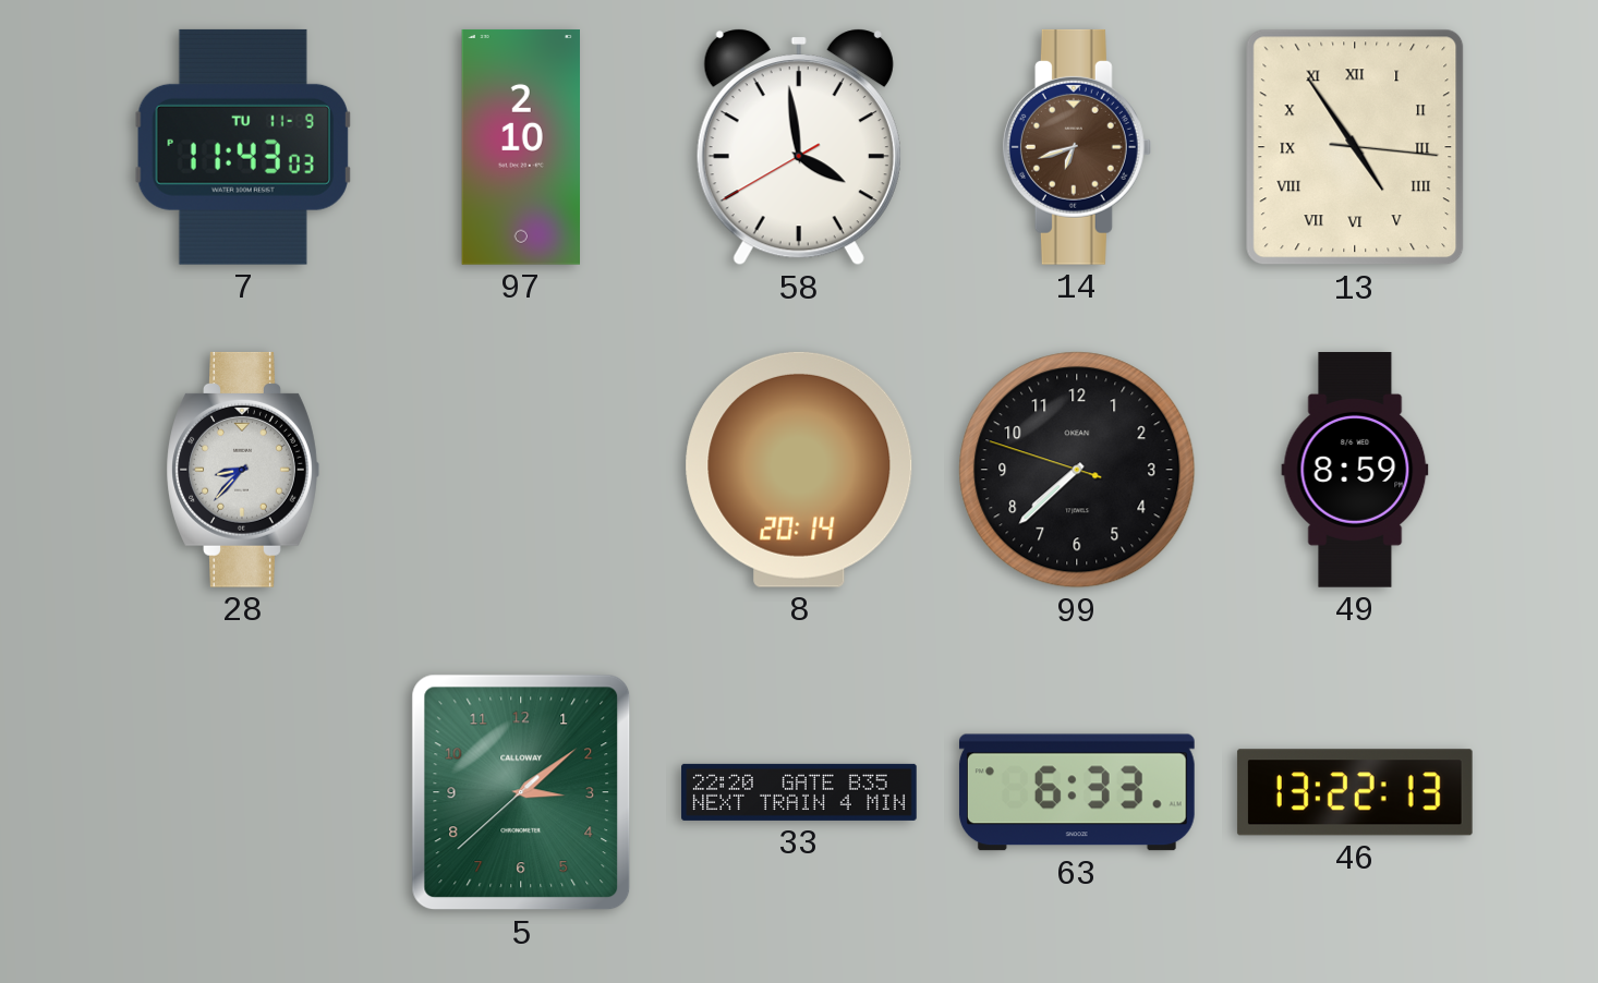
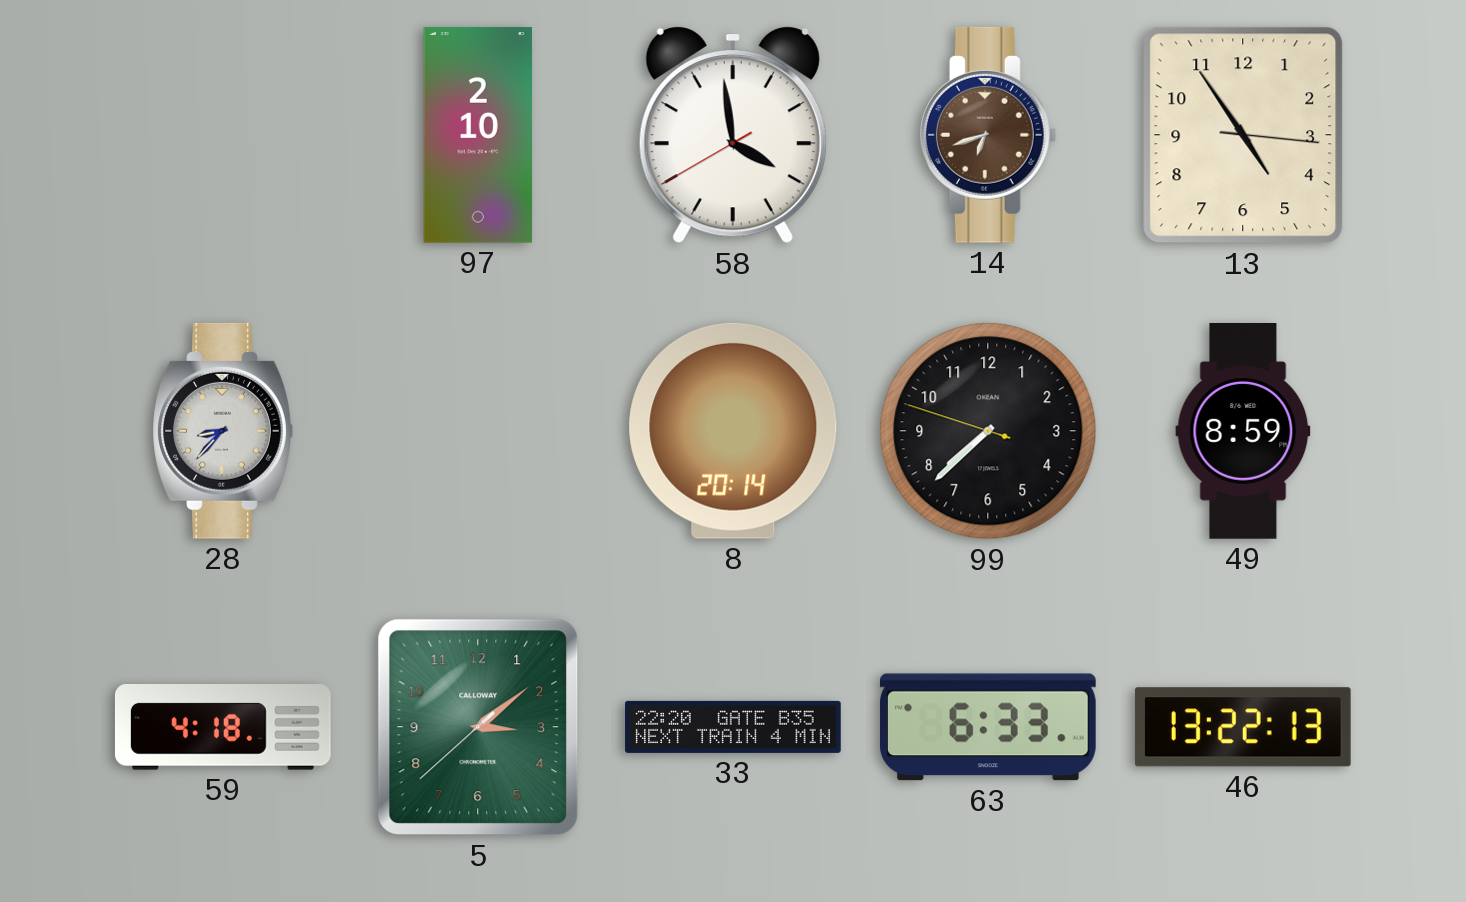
7: 11:43 -> none (243, 147)
13 numerals: Roman -> Arabic (1243, 135)
59: none -> 4:18 (223, 728)
